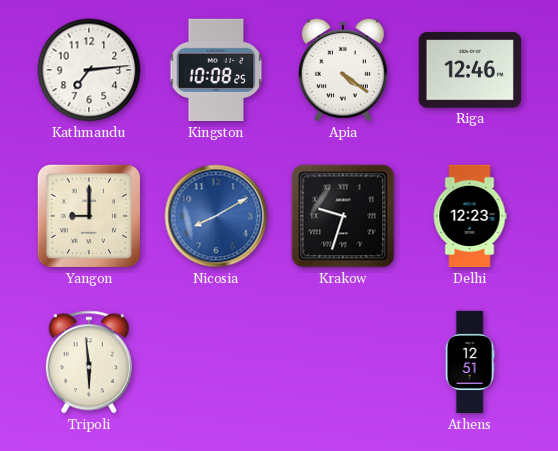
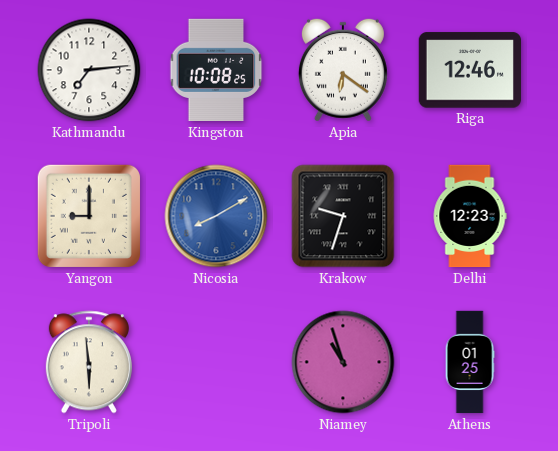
Apia: 4:21 -> 6:21 (343, 70)
Niamey: none -> 10:57 (343, 362)
Athens: 12:51 -> 01:25 (470, 362)
